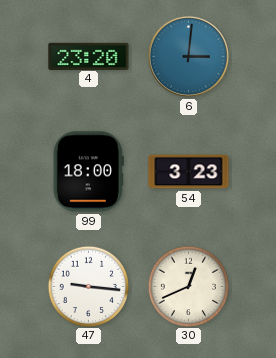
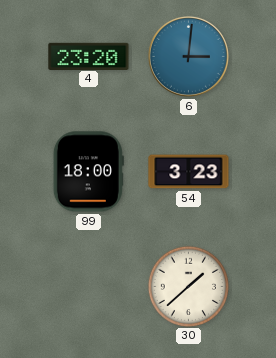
47: 9:16 -> none (88, 286)
30: 12:41 -> 1:38 (188, 286)
